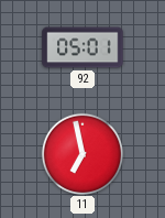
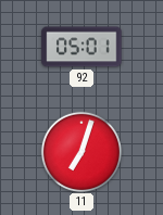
11: 6:58 -> 7:03 (80, 151)
